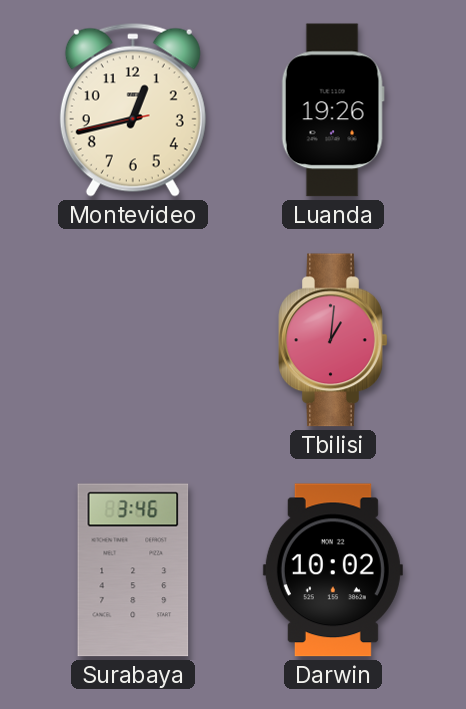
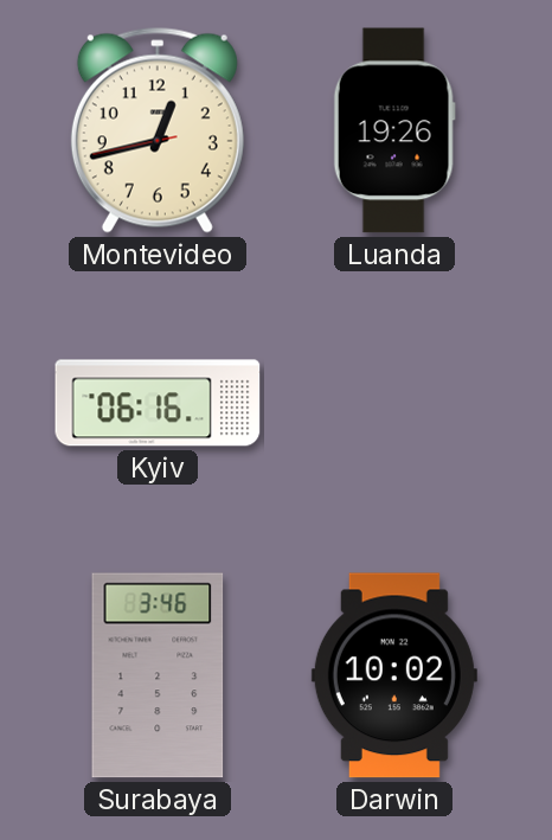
Kyiv: none -> 06:16 (158, 403)
Tbilisi: 1:01 -> none (333, 340)
